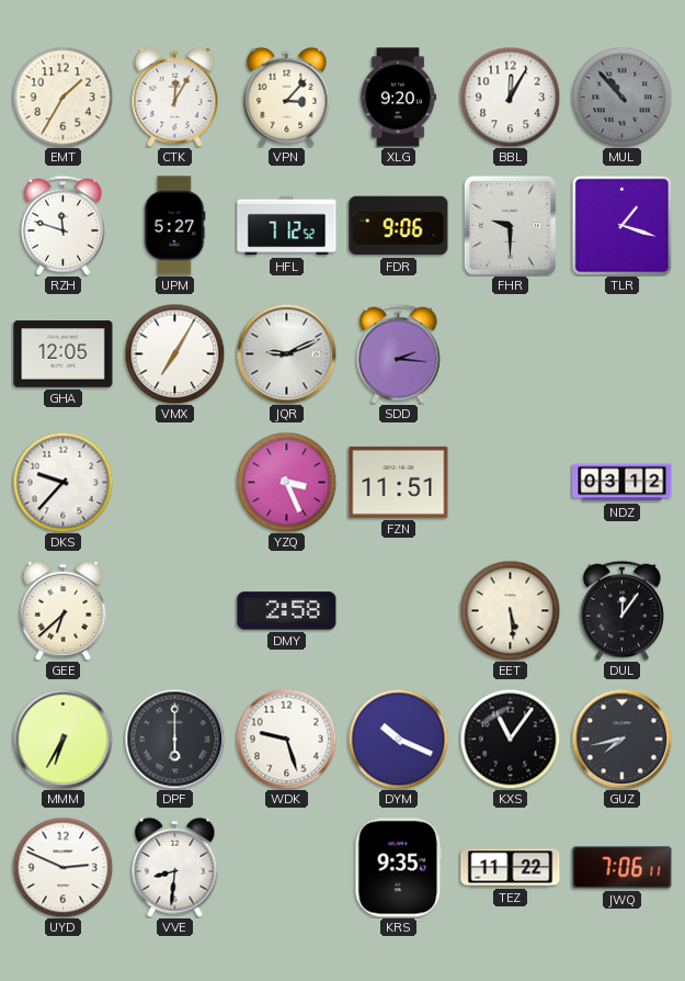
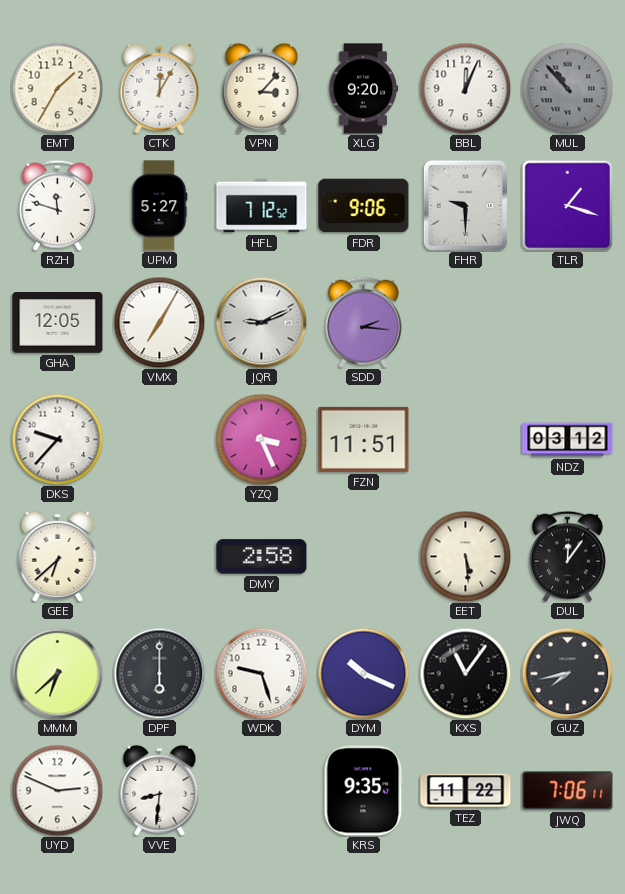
BBL: 12:05 -> 12:04 (465, 88)
MMM: 6:35 -> 6:38 (57, 673)
